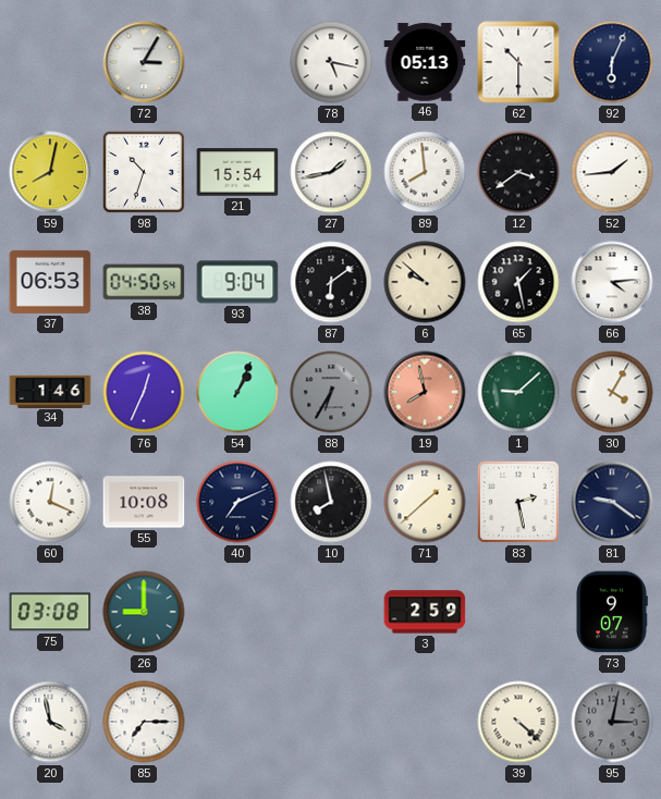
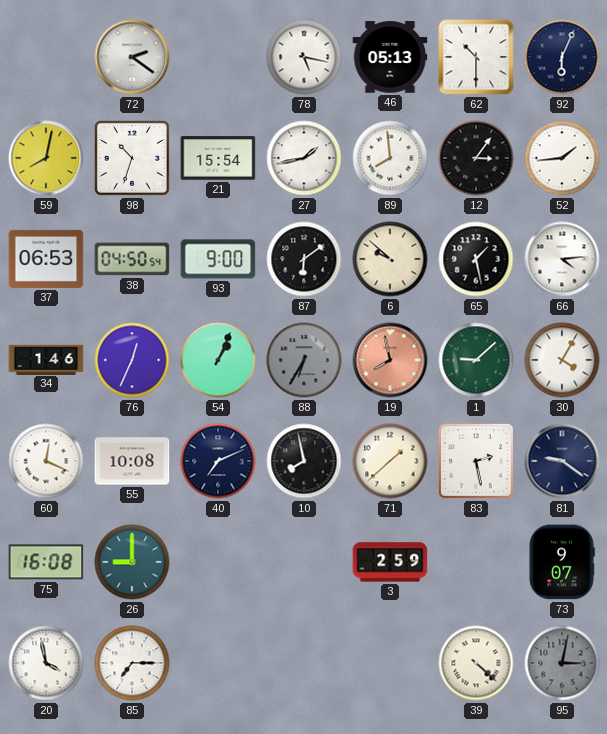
72: 3:05 -> 2:21 (132, 57)
12: 3:39 -> 3:06 (476, 158)
93: 9:04 -> 9:00 (218, 259)
75: 03:08 -> 16:08 (46, 562)
